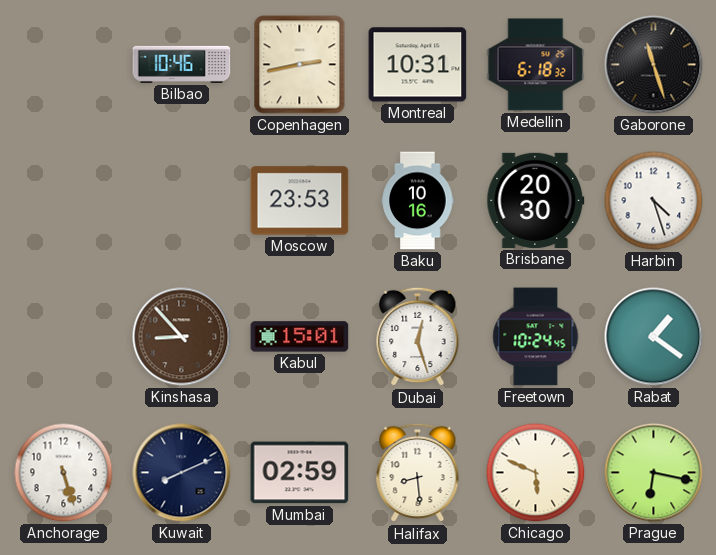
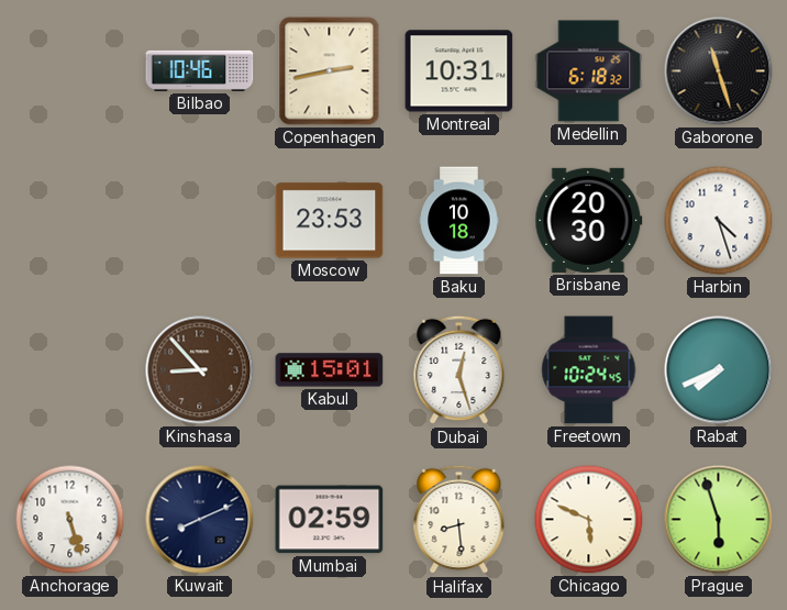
Baku: 10:16 -> 10:18 (459, 221)
Rabat: 1:21 -> 7:41 (719, 370)
Prague: 6:17 -> 5:57 (719, 520)
